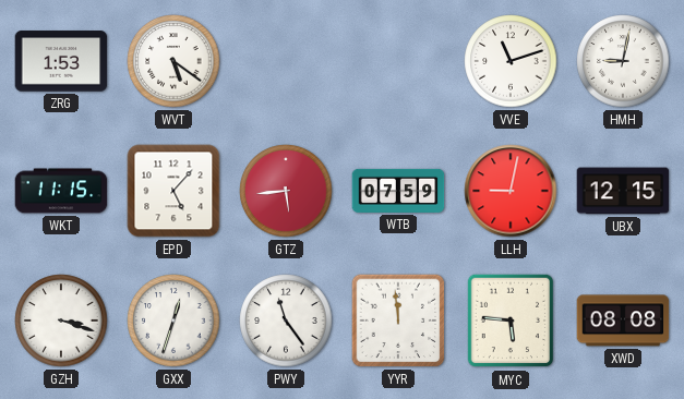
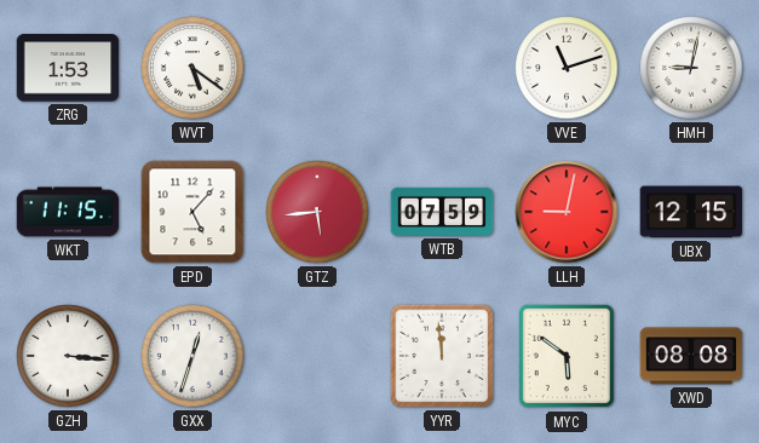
GZH: 3:18 -> 3:16 (68, 356)
PWY: 11:24 -> none (286, 321)
MYC: 5:46 -> 5:51 (567, 356)
